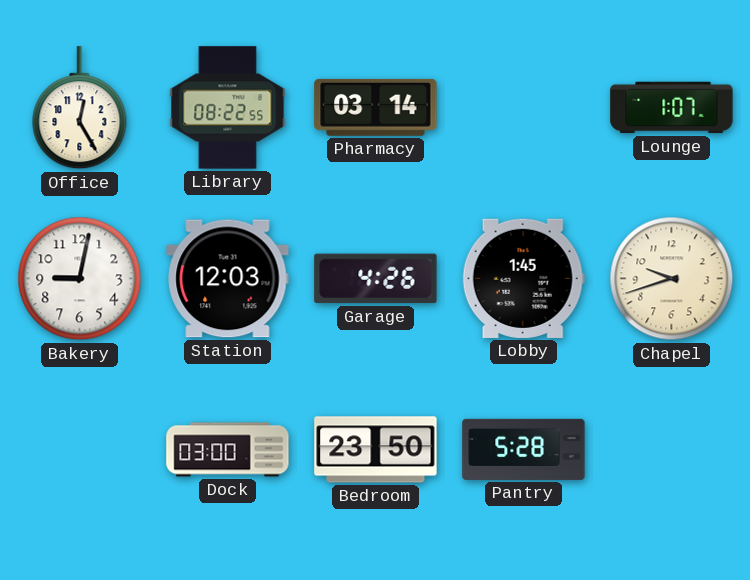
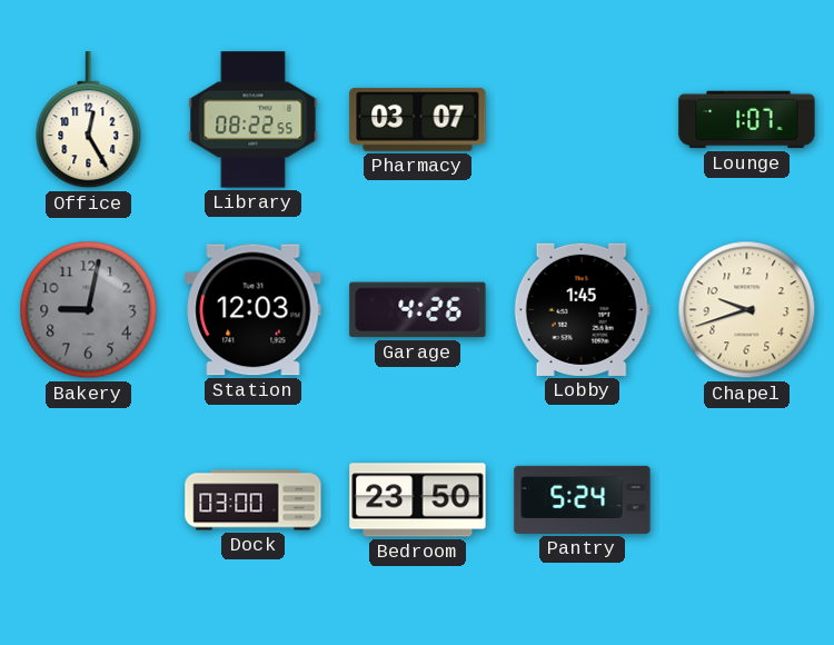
Pharmacy: 03:14 -> 03:07 (418, 119)
Bakery dial: white -> grey (89, 310)
Pantry: 5:28 -> 5:24 (583, 499)
